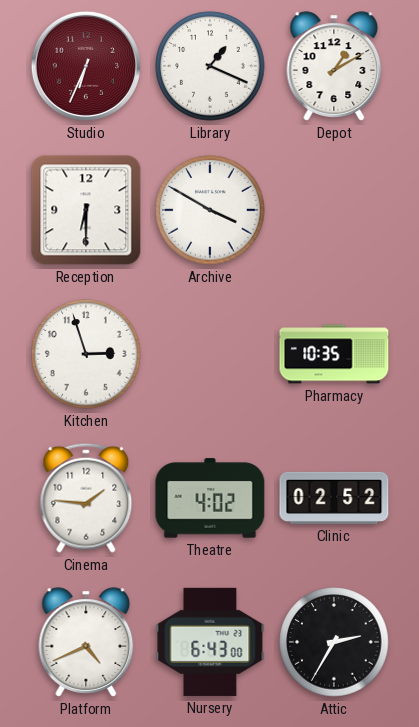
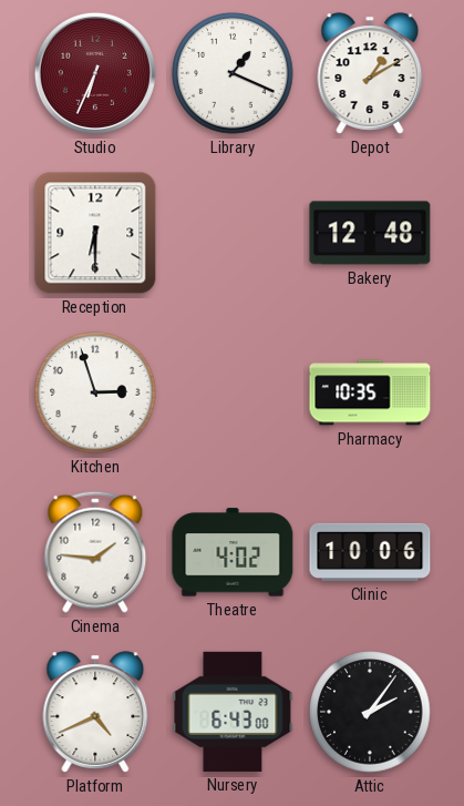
Archive: 3:50 -> none (210, 210)
Bakery: none -> 12:48 (370, 233)
Clinic: 02:52 -> 10:06 (370, 552)
Attic: 2:35 -> 2:06 (370, 712)
